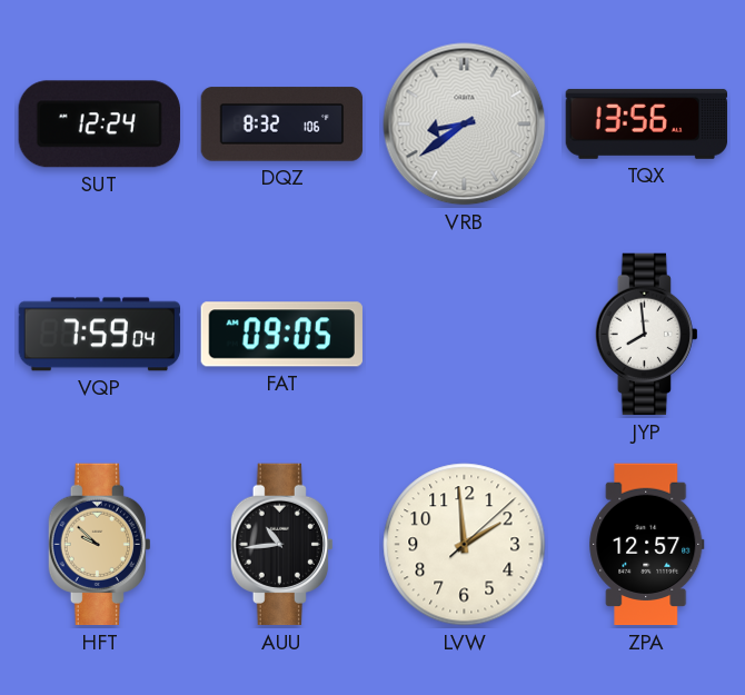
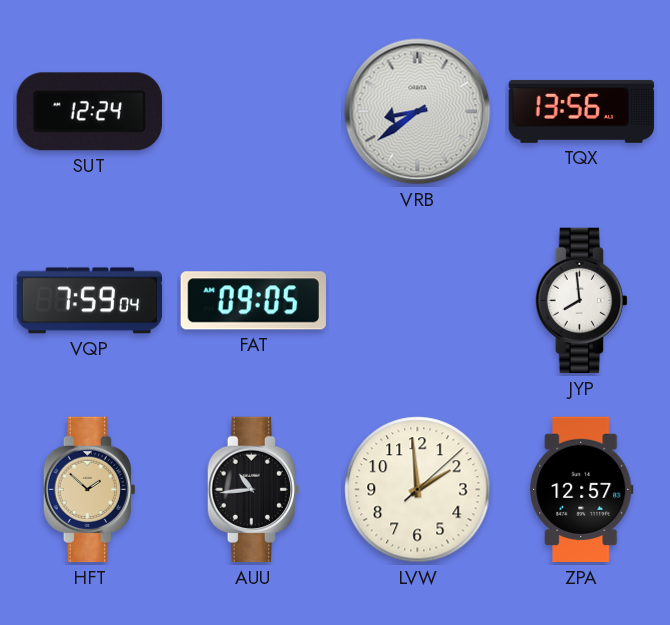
DQZ: 8:32 -> none (282, 125)
HFT: 9:52 -> 1:52 (89, 490)
